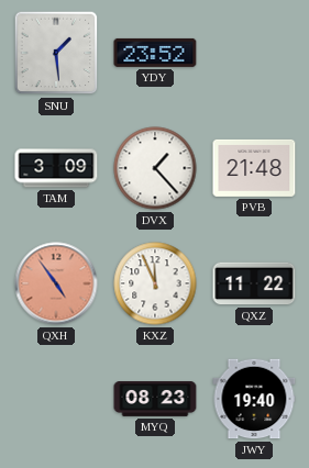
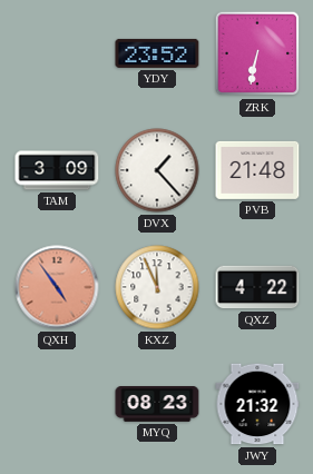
SNU: 1:29 -> none (56, 53)
ZRK: none -> 6:32 (257, 53)
QXZ: 11:22 -> 4:22 (257, 287)
JWY: 19:40 -> 21:32 (257, 404)
